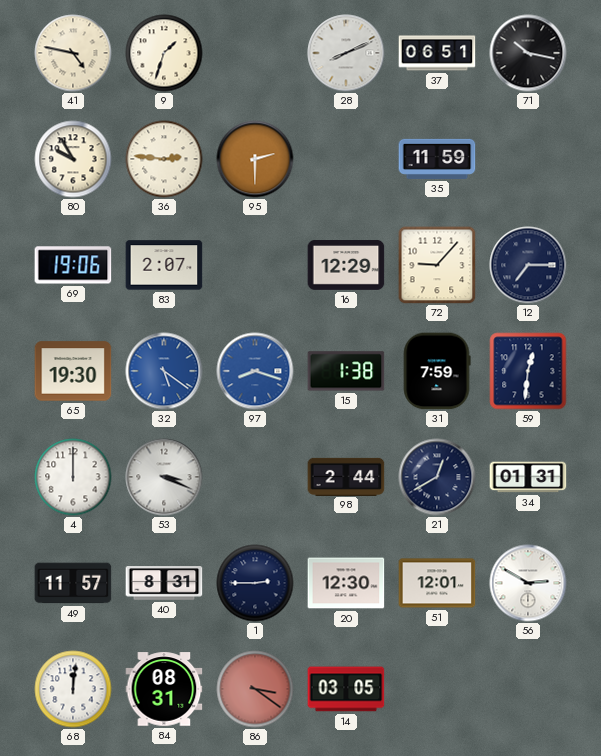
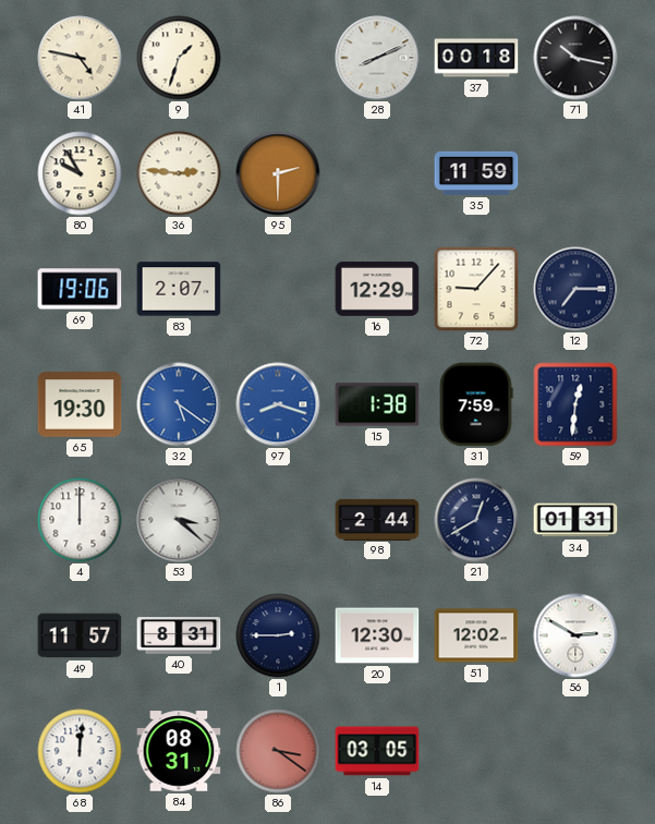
37: 06:51 -> 00:18 (476, 58)
53: 3:19 -> 3:22 (179, 520)
51: 12:01 -> 12:02 (476, 635)
